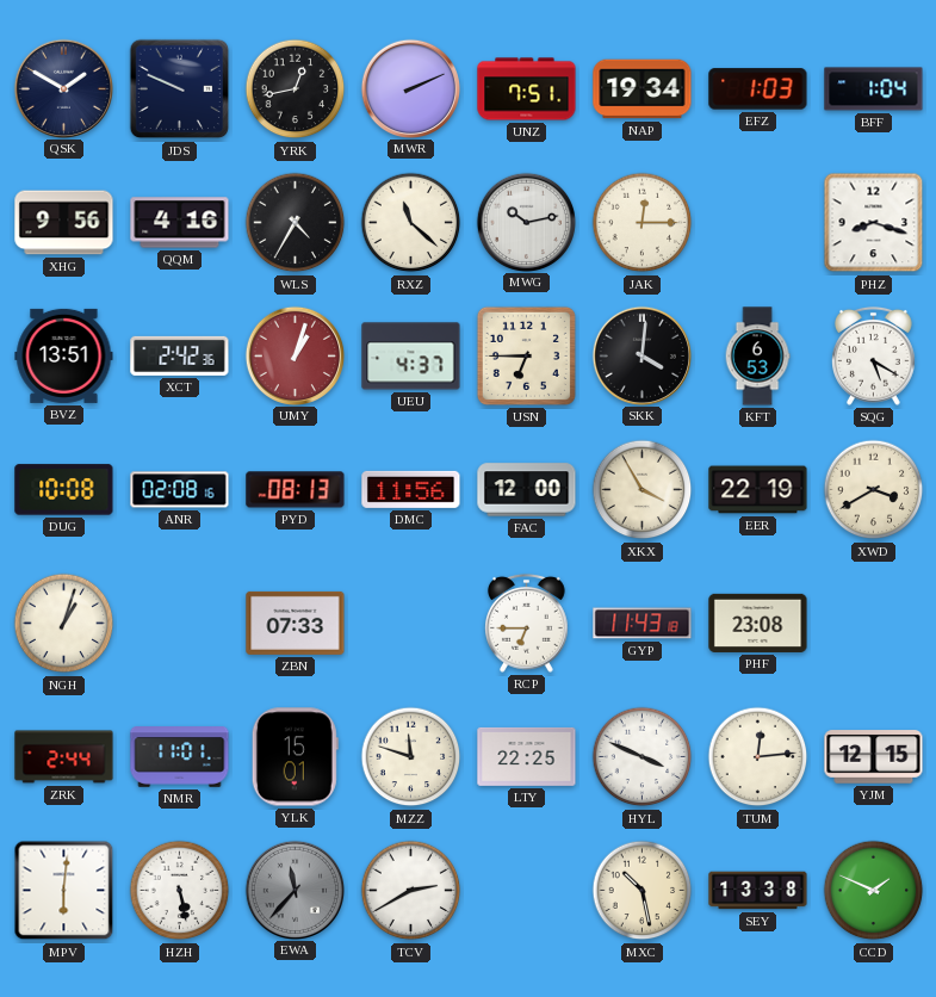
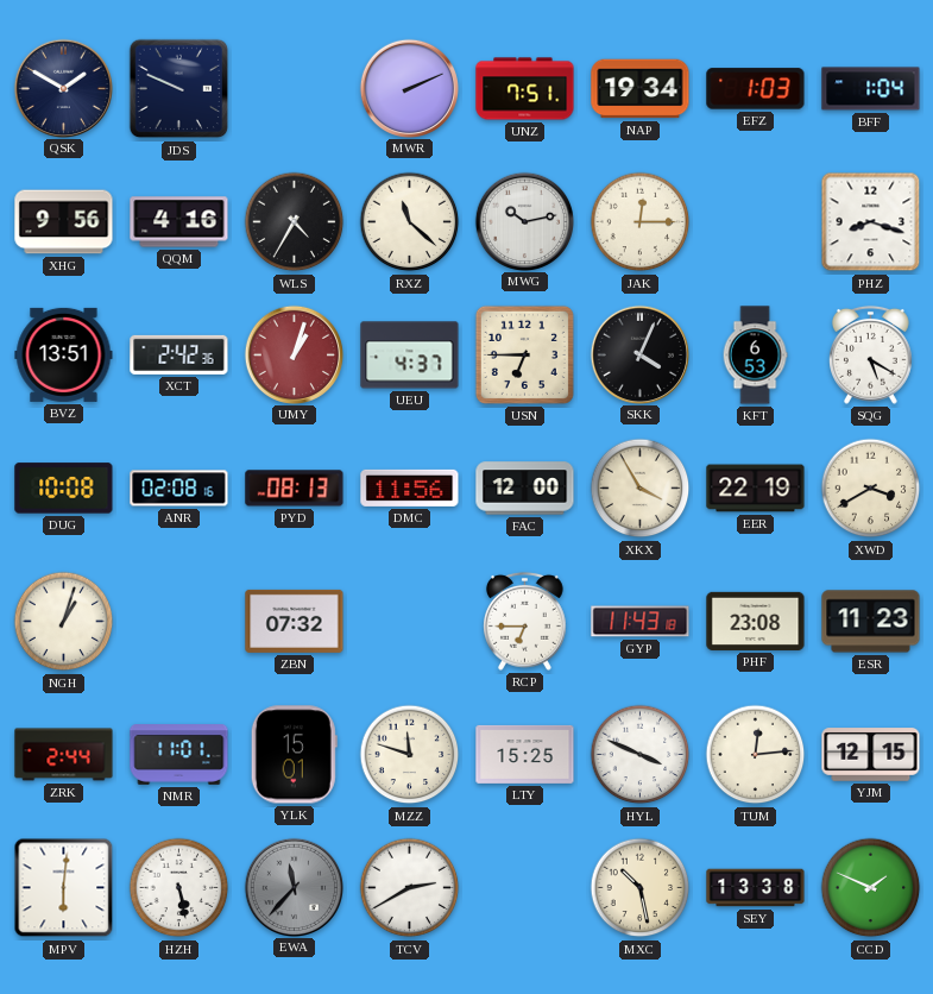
YRK: 12:43 -> none (296, 89)
SKK: 4:01 -> 4:04 (639, 354)
ZBN: 07:33 -> 07:32 (295, 621)
ESR: none -> 11:23 (871, 622)
LTY: 22:25 -> 15:25 (525, 754)
